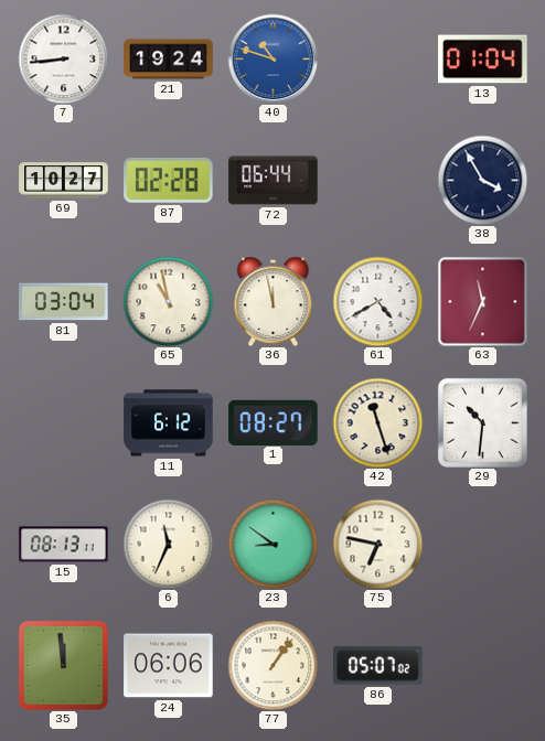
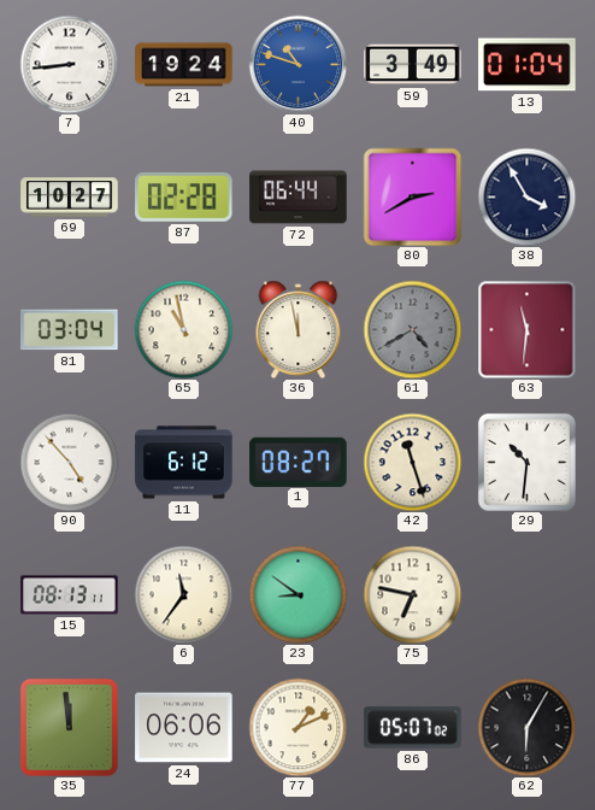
59: none -> 3:49 (413, 65)
80: none -> 2:40 (412, 196)
61 dial: white -> grey (412, 329)
63: 11:34 -> 11:31 (526, 329)
90: none -> 4:53 (69, 462)
6: 11:34 -> 11:36 (183, 594)
77: 1:06 -> 1:11 (297, 727)
62: none -> 6:05 (526, 727)
